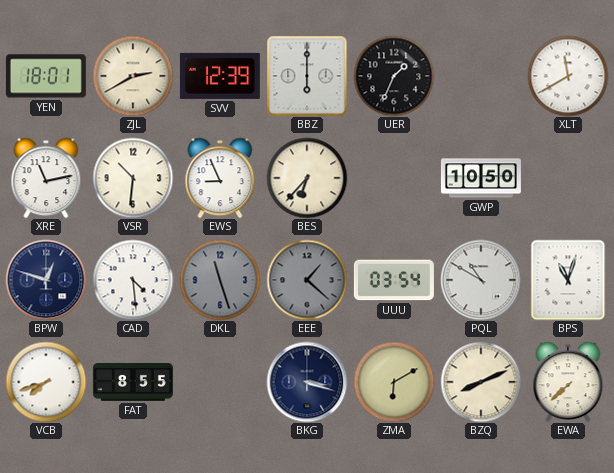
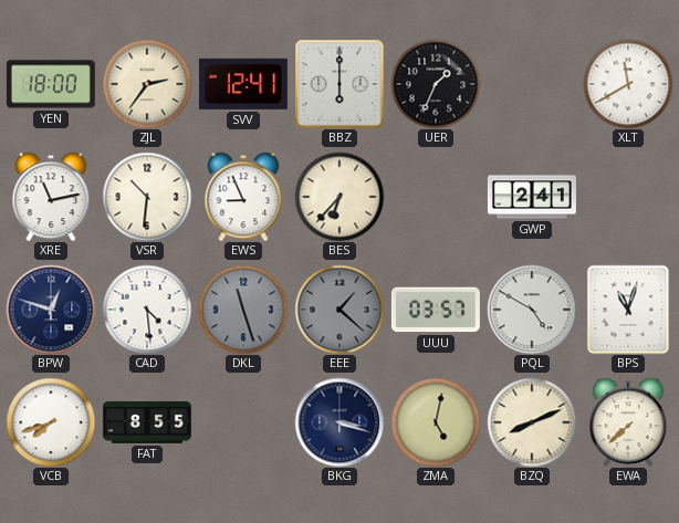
YEN: 18:01 -> 18:00 (51, 84)
ZJL: 2:40 -> 2:36 (147, 84)
SVV: 12:39 -> 12:41 (243, 84)
GWP: 10:50 -> 2:41 (532, 197)
UUU: 03:54 -> 03:57 (436, 310)
PQL: 10:50 -> 4:50 (532, 310)
ZMA: 6:10 -> 5:02 (436, 422)
